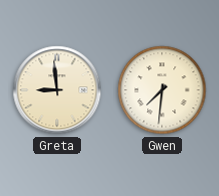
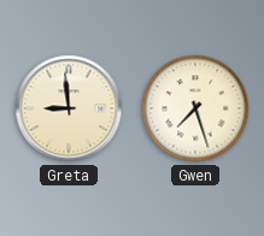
Gwen: 7:31 -> 7:27 (195, 108)
